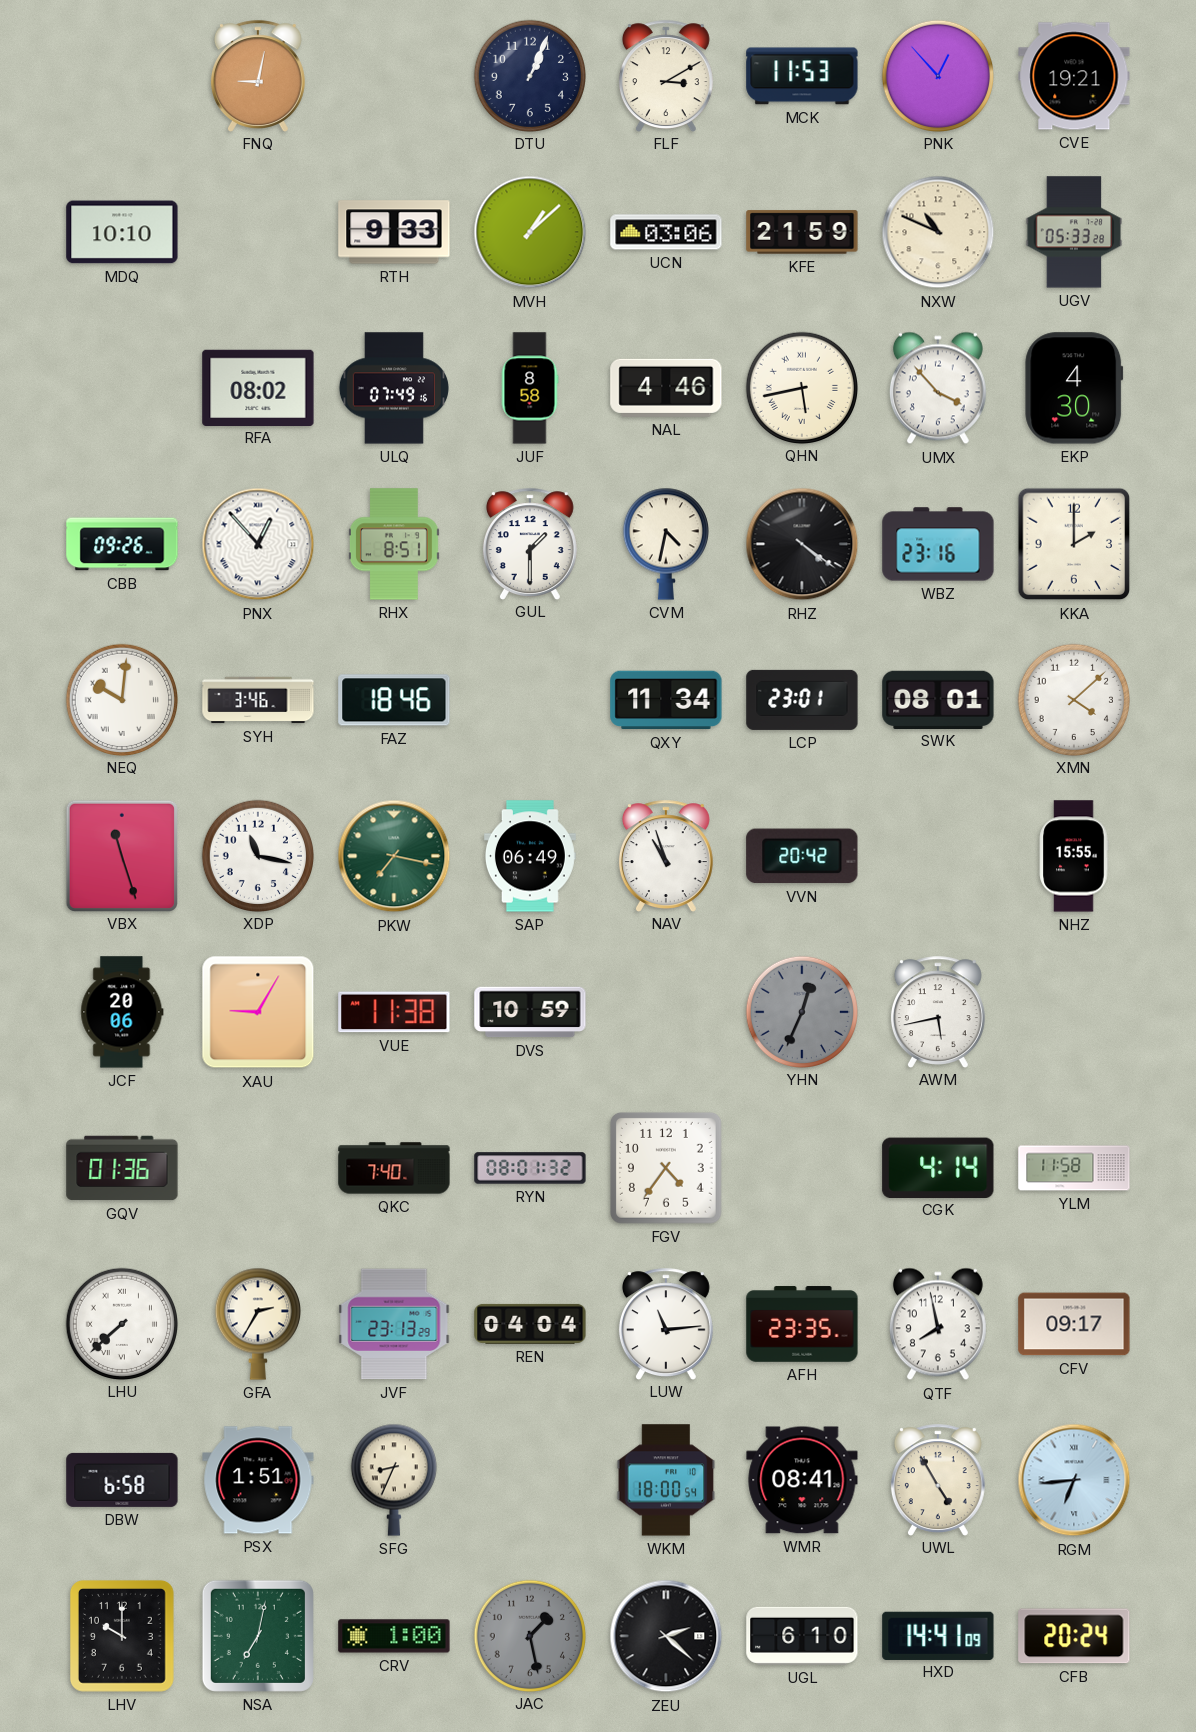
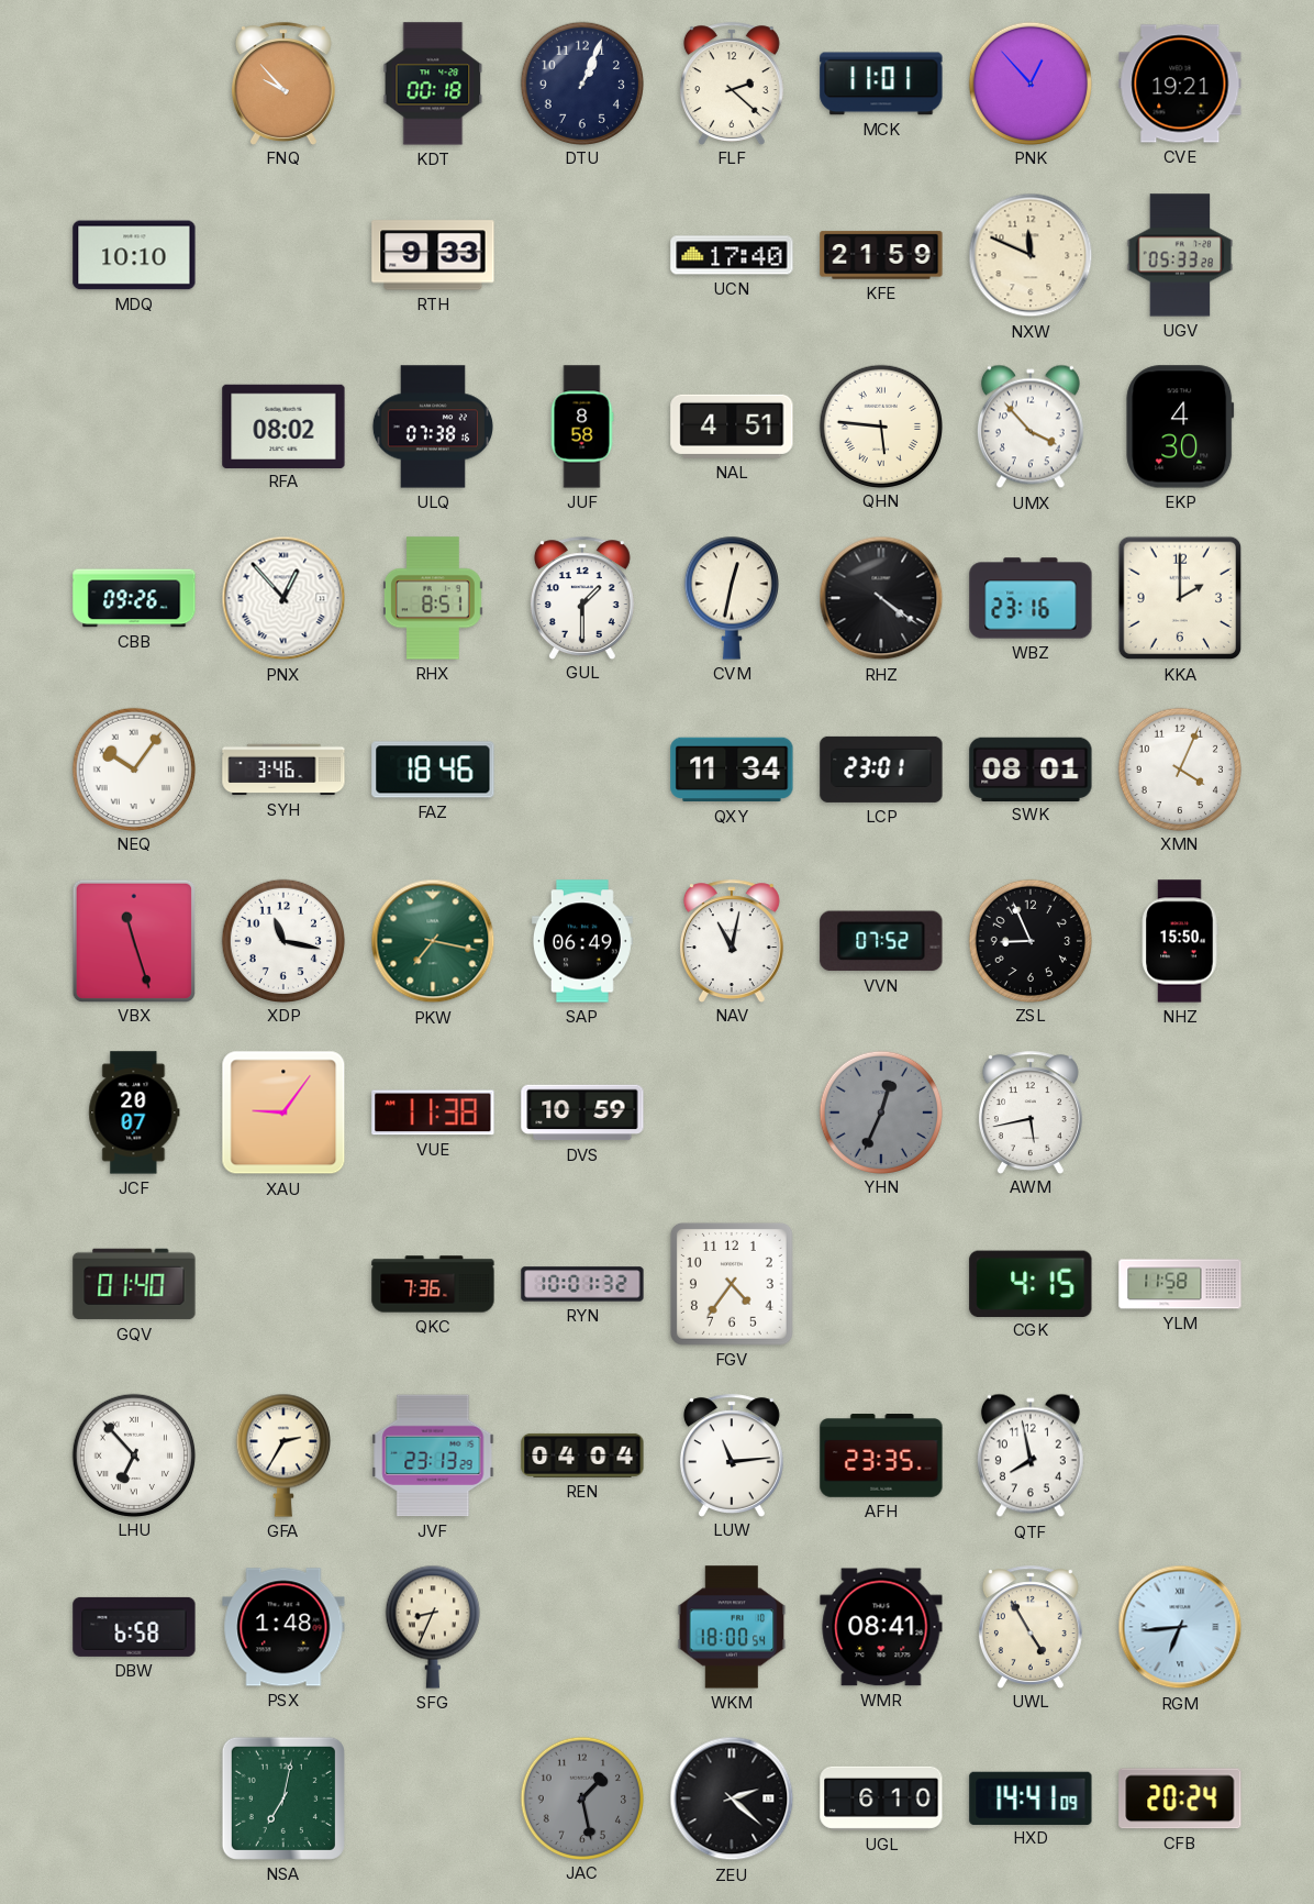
FNQ: 9:02 -> 9:53 (283, 84)
KDT: none -> 00:18 (433, 84)
FLF: 3:10 -> 2:22 (732, 84)
MCK: 11:53 -> 11:01 (881, 84)
MVH: 1:08 -> none (530, 232)
UCN: 03:06 -> 17:40 (732, 255)
NXW: 10:49 -> 11:49 (1031, 255)
ULQ: 07:49 -> 07:38 (433, 427)
NAL: 4:46 -> 4:51 (732, 427)
QHN: 5:43 -> 5:46 (880, 425)
CVM: 4:32 -> 12:32 (732, 598)
NEQ: 10:01 -> 10:06 (133, 768)
XMN: 4:08 -> 4:04 (1179, 768)
NAV: 10:57 -> 11:02 (732, 941)
VVN: 20:42 -> 07:52 (881, 941)
ZSL: none -> 8:56 (1029, 940)
NHZ: 15:55 -> 15:50 (1180, 941)
JCF: 20:06 -> 20:07 (134, 1112)
XAU: 9:05 -> 9:06 (283, 1112)
GQV: 01:36 -> 01:40 (134, 1284)
QKC: 7:40 -> 7:36 (433, 1284)
RYN: 08:01 -> 10:01 (582, 1284)
CGK: 4:14 -> 4:15 (1031, 1283)
LHU: 7:38 -> 6:53 (133, 1454)
CFV: 09:17 -> none (1074, 1324)
PSX: 1:51 -> 1:48 (283, 1627)
LHV: 10:00 -> none (122, 1636)
CRV: 1:00 -> none (394, 1636)
